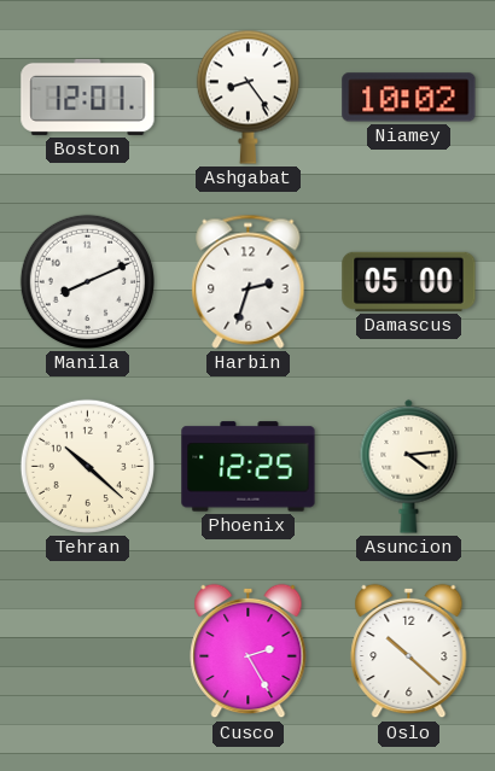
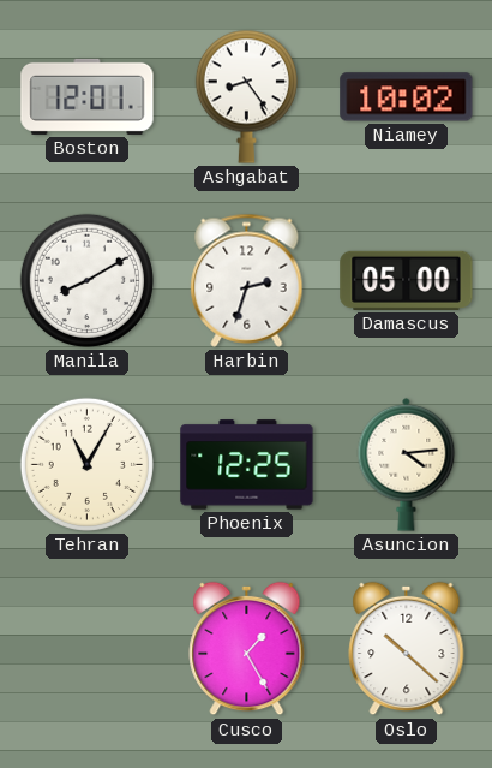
Manila: 8:11 -> 8:10 (86, 280)
Tehran: 10:22 -> 11:05 (86, 464)
Cusco: 2:25 -> 1:25 (247, 649)
